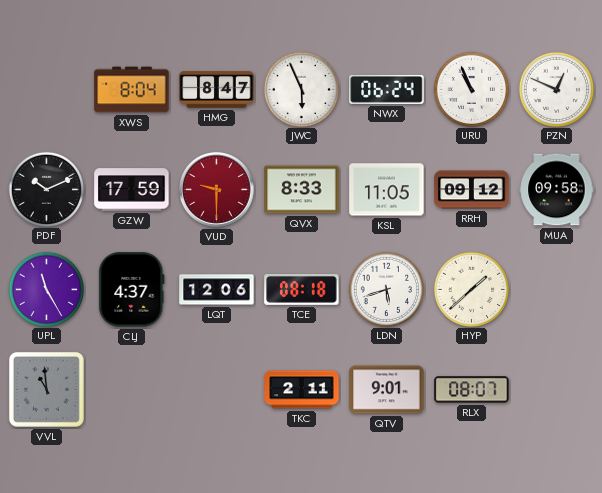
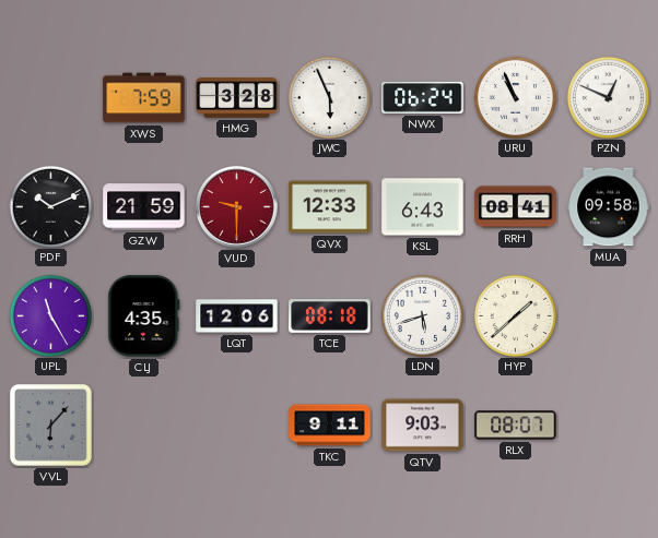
XWS: 8:04 -> 7:59 (144, 98)
HMG: 8:47 -> 3:28 (237, 98)
GZW: 17:59 -> 21:59 (144, 207)
QVX: 8:33 -> 12:33 (330, 207)
KSL: 11:05 -> 6:43 (423, 207)
RRH: 09:12 -> 08:41 (516, 207)
CLJ: 4:37 -> 4:35 (144, 316)
VVL: 10:59 -> 6:07 (50, 425)
TKC: 2:11 -> 9:11 (330, 426)
QTV: 9:01 -> 9:03 (423, 426)
